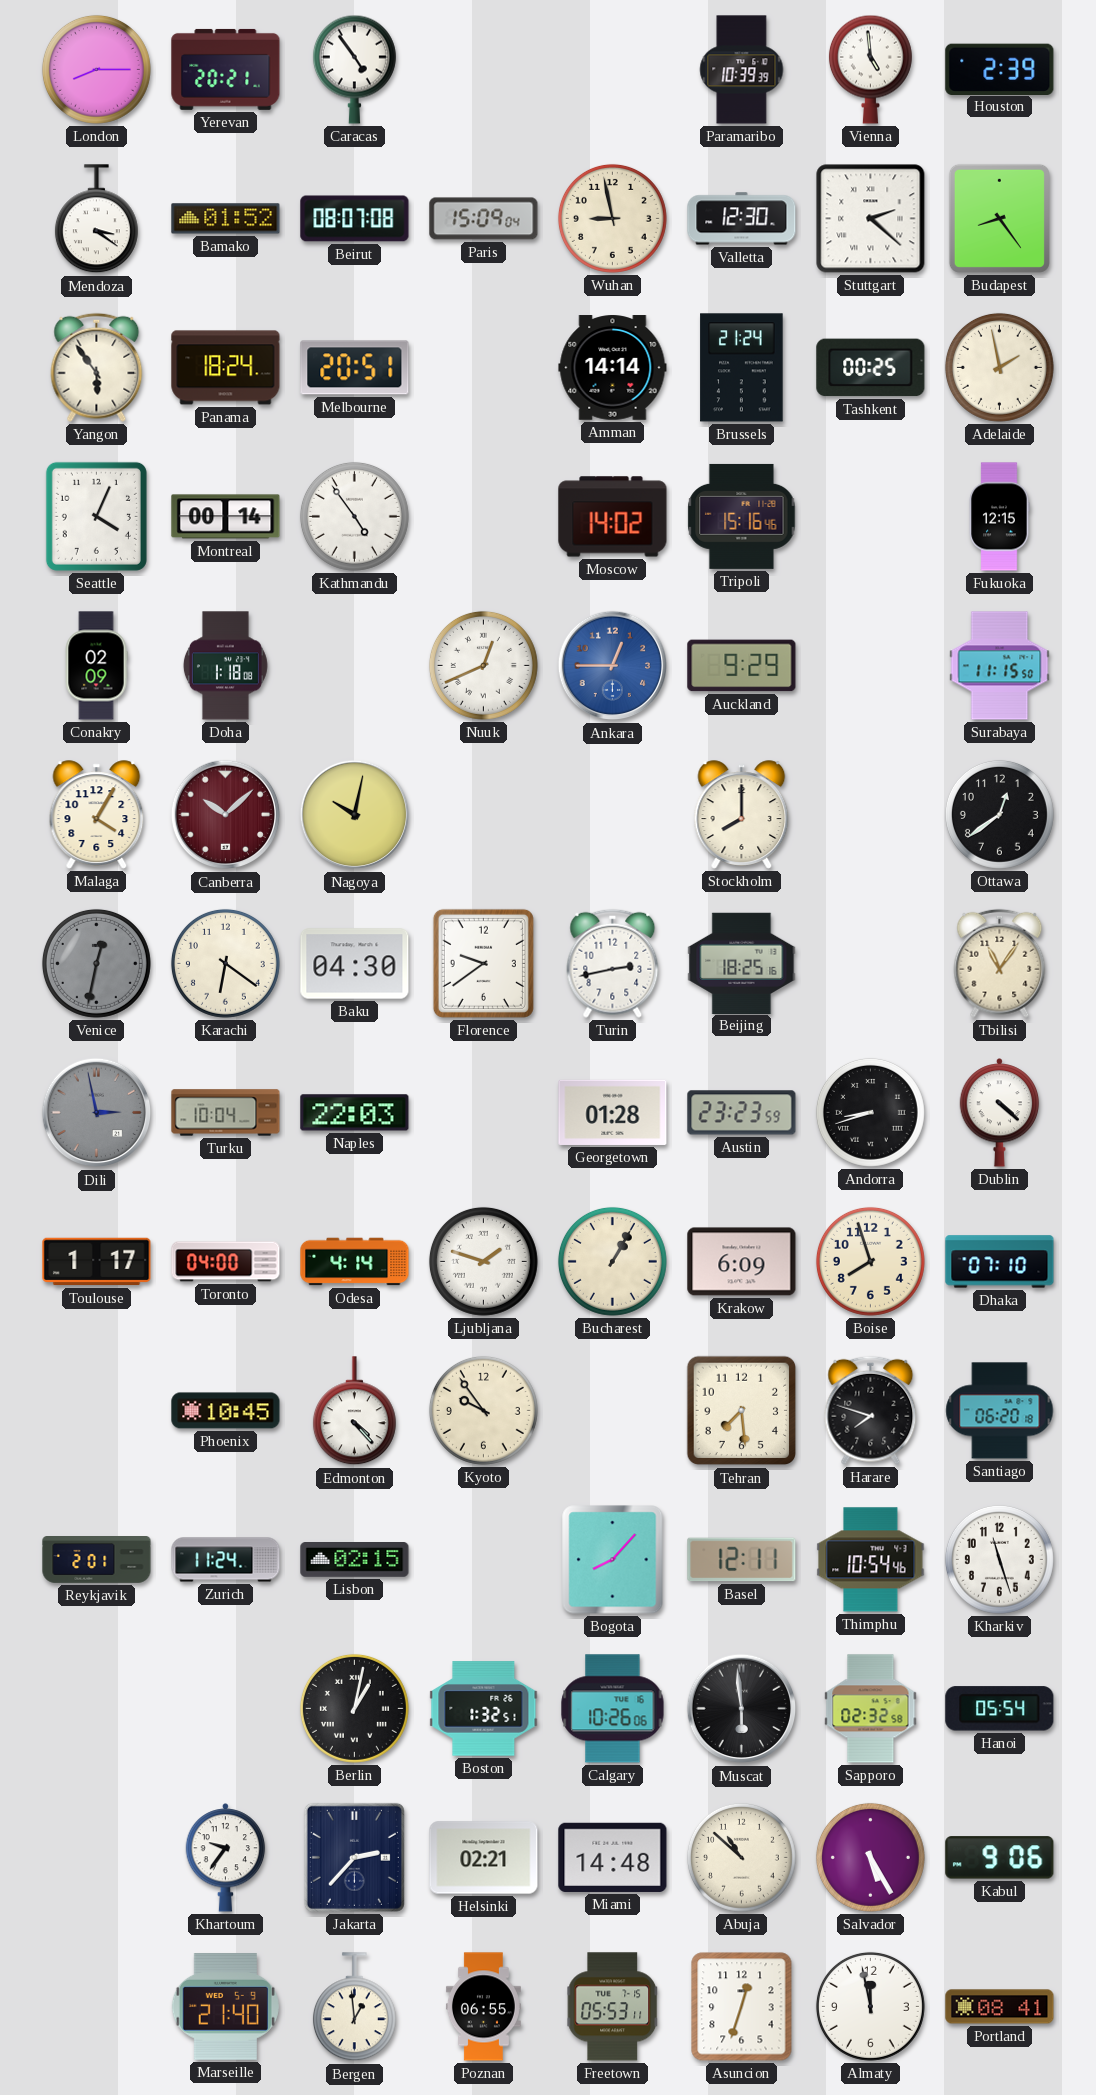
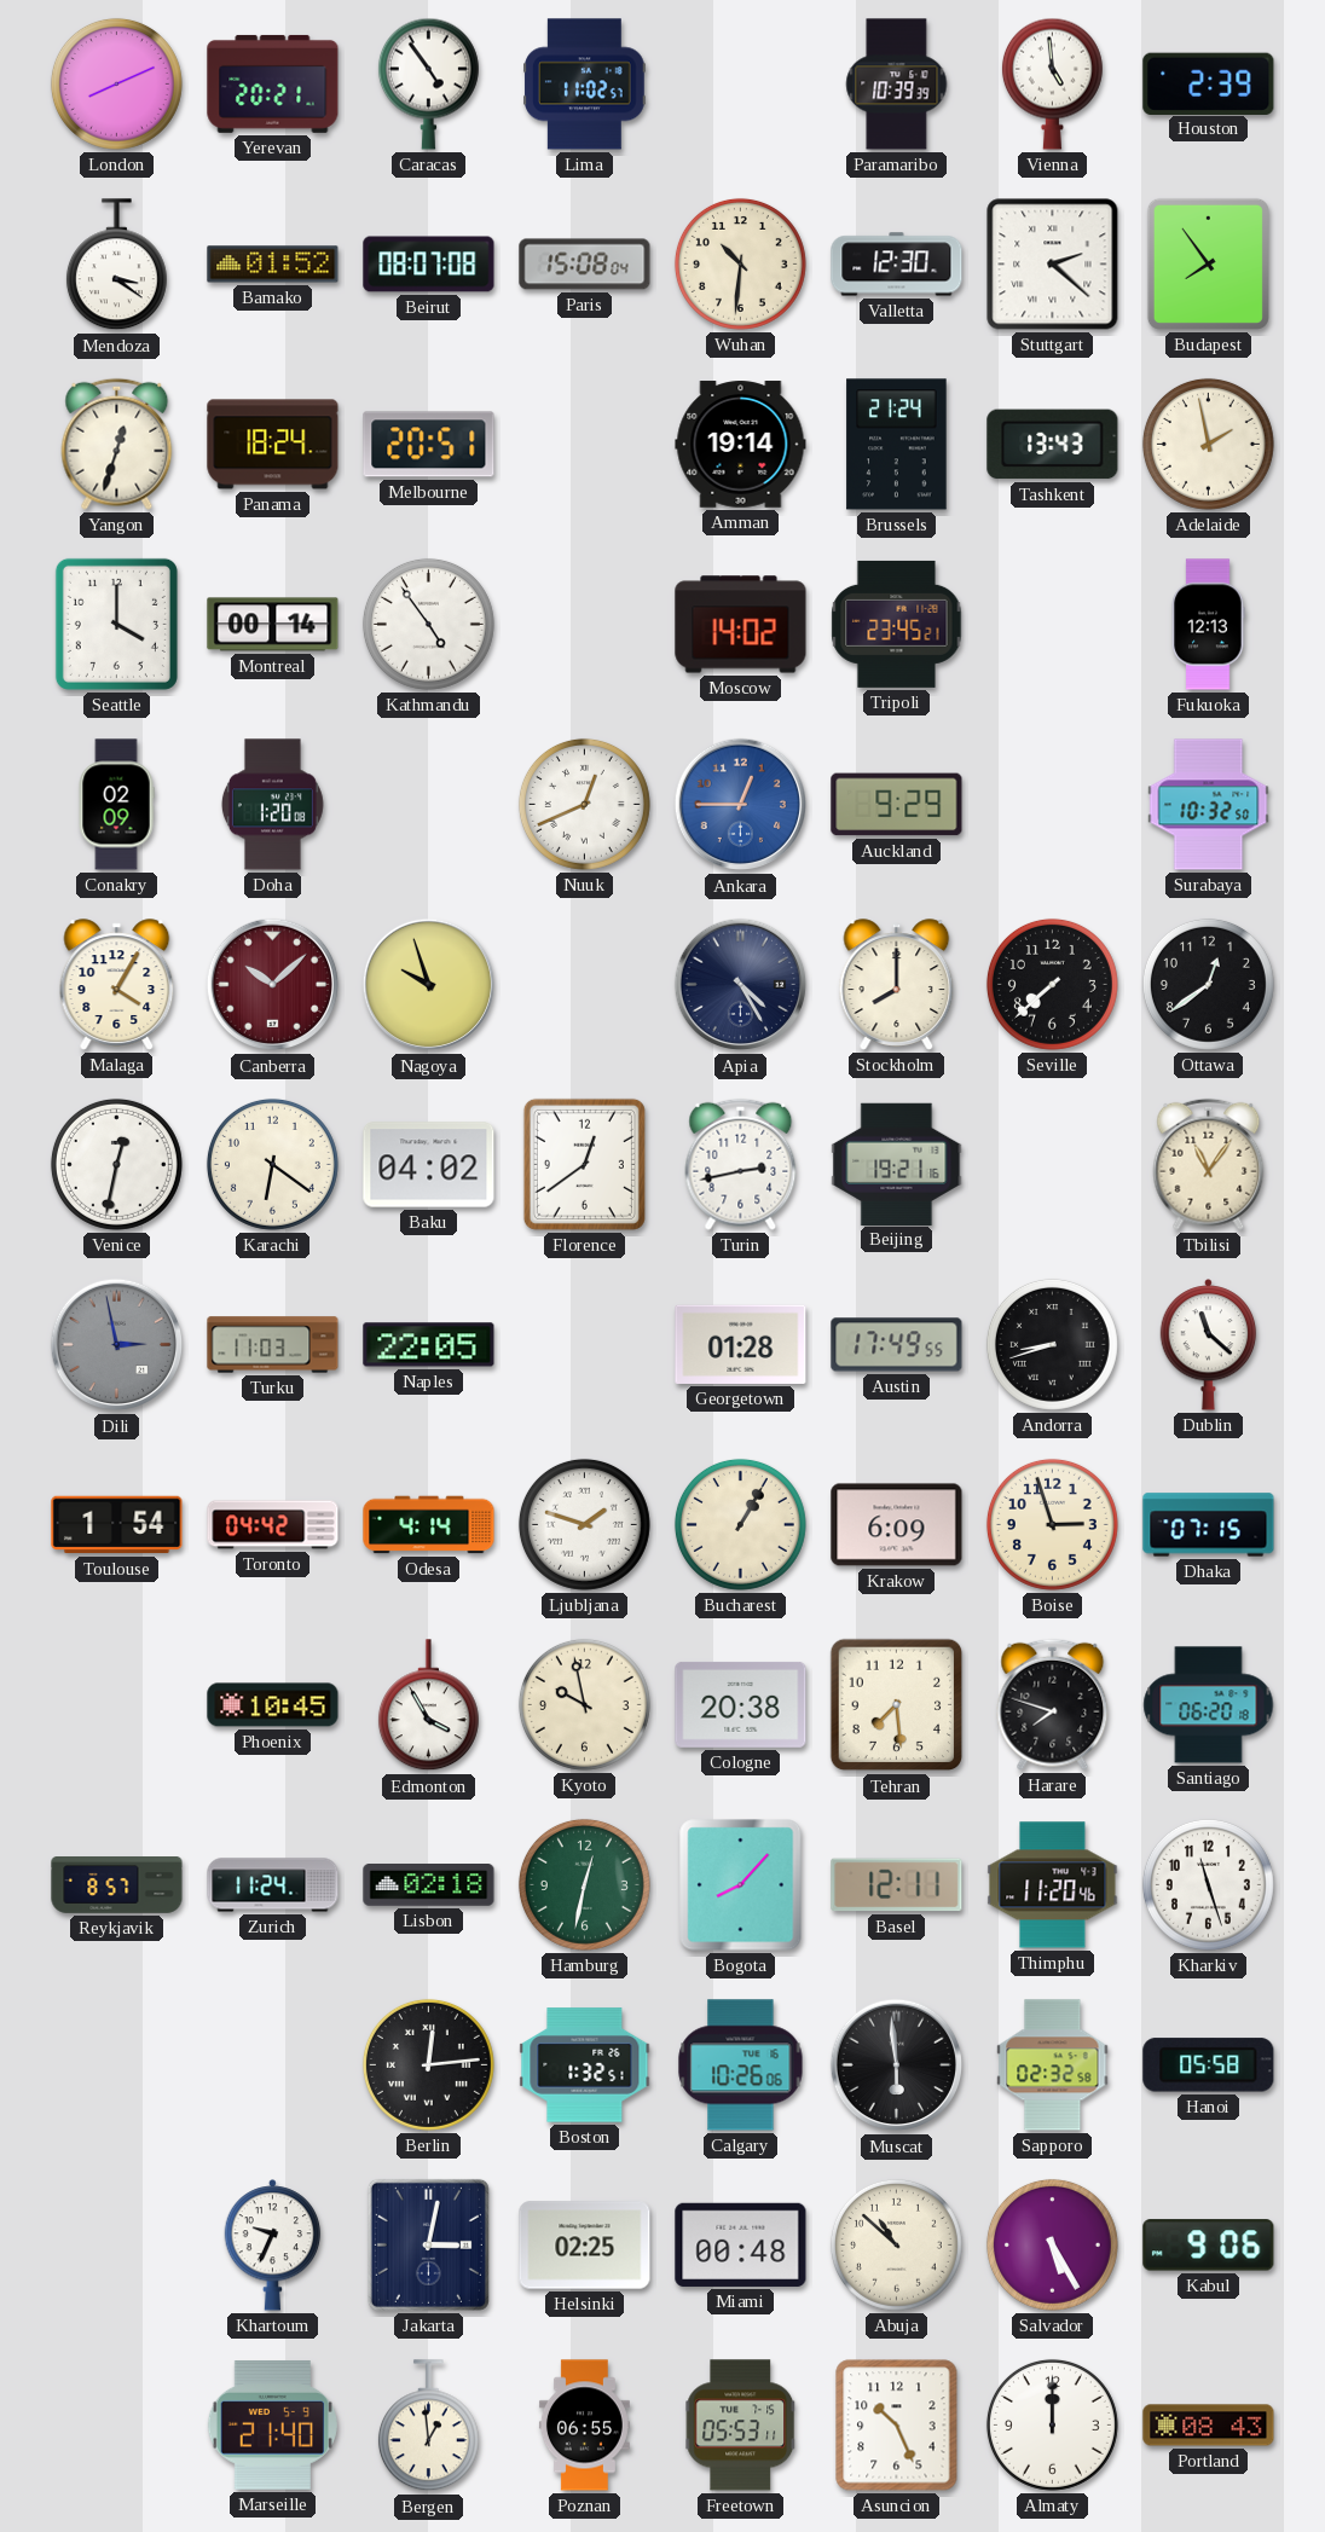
London: 8:15 -> 8:11 (116, 83)
Lima: none -> 11:02 (585, 85)
Paris: 15:09 -> 15:08 (585, 265)
Wuhan: 8:58 -> 10:31 (740, 263)
Budapest: 8:24 -> 7:54 (1208, 263)
Yangon: 5:54 -> 12:33 (117, 444)
Amman: 14:14 -> 19:14 (741, 445)
Tashkent: 00:25 -> 13:43 (1053, 445)
Seattle: 4:04 -> 4:00 (116, 624)
Tripoli: 15:16 -> 23:45 (897, 624)
Fukuoka: 12:15 -> 12:13 (1208, 625)
Doha: 1:18 -> 1:20 (272, 805)
Surabaya: 11:15 -> 10:32 (1209, 805)
Nagoya: 10:02 -> 9:57 (429, 985)
Apia: none -> 4:25 (741, 985)
Seville: none -> 7:38 (1052, 984)
Venice dial: grey -> white (116, 1164)
Baku: 04:30 -> 04:02 (429, 1165)
Florence: 9:39 -> 12:39 (584, 1164)
Beijing: 18:25 -> 19:21 (897, 1164)
Turku: 10:04 -> 11:03 (273, 1345)
Naples: 22:03 -> 22:05 (429, 1345)
Austin: 23:23 -> 17:49 (897, 1345)
Dublin: 4:22 -> 11:22 (1209, 1345)
Toulouse: 1:17 -> 1:54 (117, 1525)
Toronto: 04:00 -> 04:42 (273, 1525)
Boise: 7:57 -> 2:57 (1052, 1524)
Dhaka: 07:10 -> 07:15 (1209, 1525)
Edmonton: 4:23 -> 3:55 (428, 1705)
Kyoto: 9:54 -> 9:58 (584, 1704)
Cologne: none -> 20:38 (741, 1704)
Reykjavik: 2:01 -> 8:57 (117, 1885)
Lisbon: 02:15 -> 02:18 (429, 1885)
Hamburg: none -> 12:32 (584, 1884)
Thimphu: 10:54 -> 11:20 (1053, 1885)
Berlin: 1:02 -> 12:14 (428, 2064)
Hanoi: 05:54 -> 05:58 (1209, 2065)
Khartoum: 9:36 -> 9:34 (273, 2246)
Jakarta: 2:37 -> 3:02 (428, 2244)
Helsinki: 02:21 -> 02:25 (585, 2246)
Miami: 14:48 -> 00:48 (741, 2244)
Asuncion: 12:33 -> 10:26 (897, 2426)
Almaty: 11:58 -> 12:00 (1052, 2424)
Portland: 08:41 -> 08:43 (1209, 2426)
